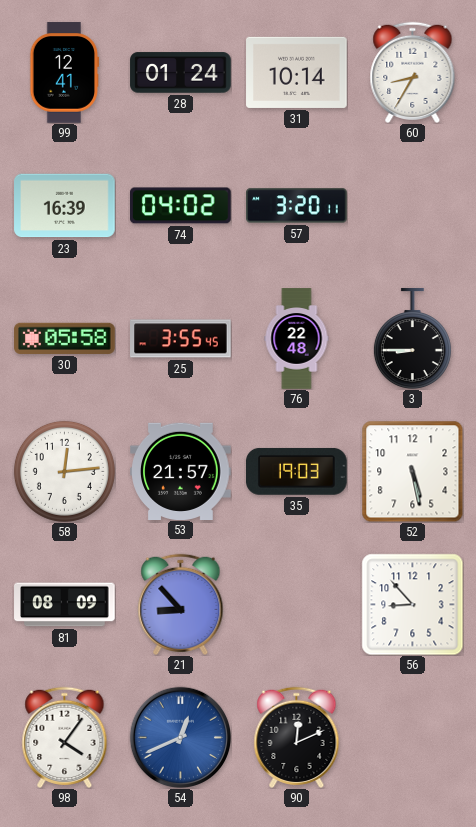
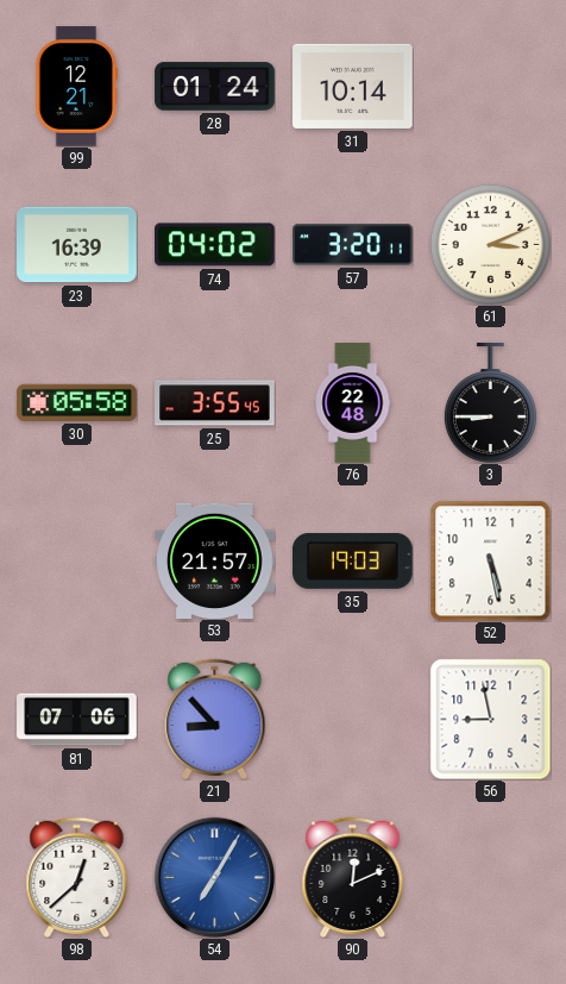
99: 12:41 -> 12:21 (77, 87)
60: 8:35 -> none (413, 72)
61: none -> 3:11 (490, 244)
58: 12:14 -> none (64, 471)
81: 08:09 -> 07:06 (77, 720)
56: 8:53 -> 8:58 (490, 719)
98: 4:06 -> 12:38 (77, 877)
54: 12:41 -> 7:05 (214, 877)
